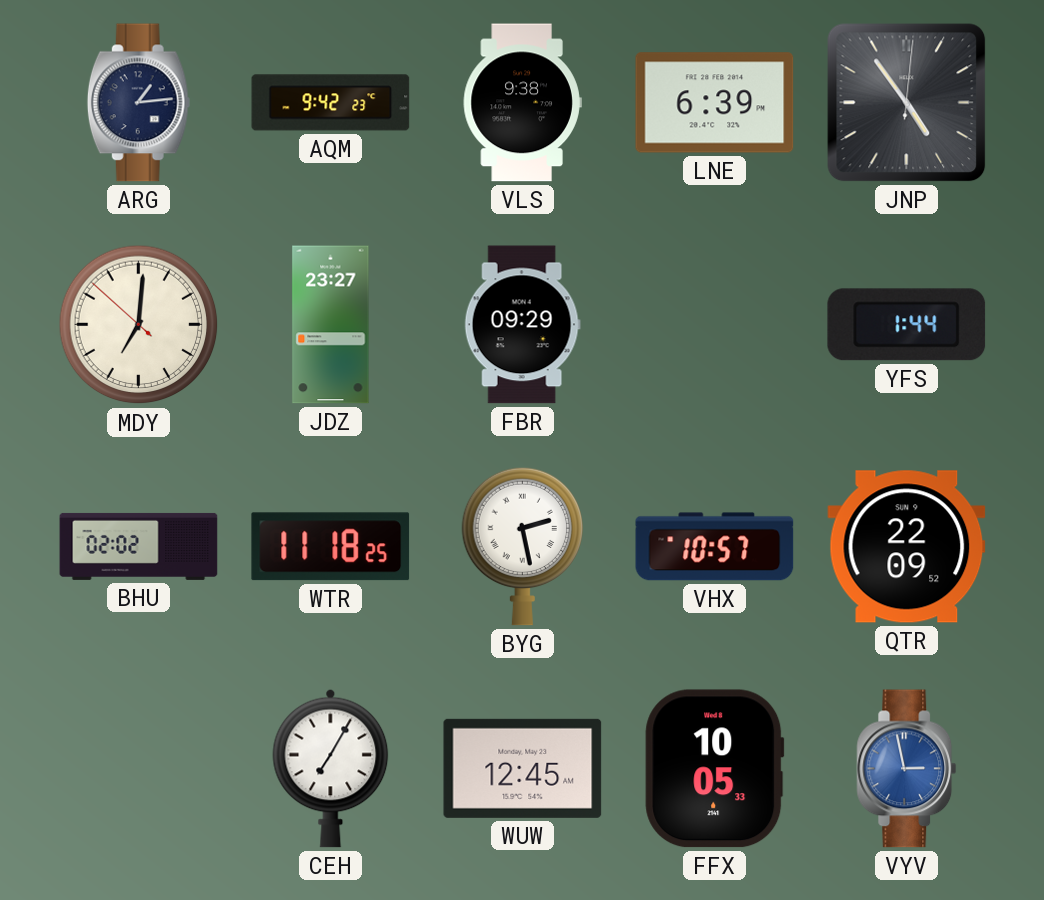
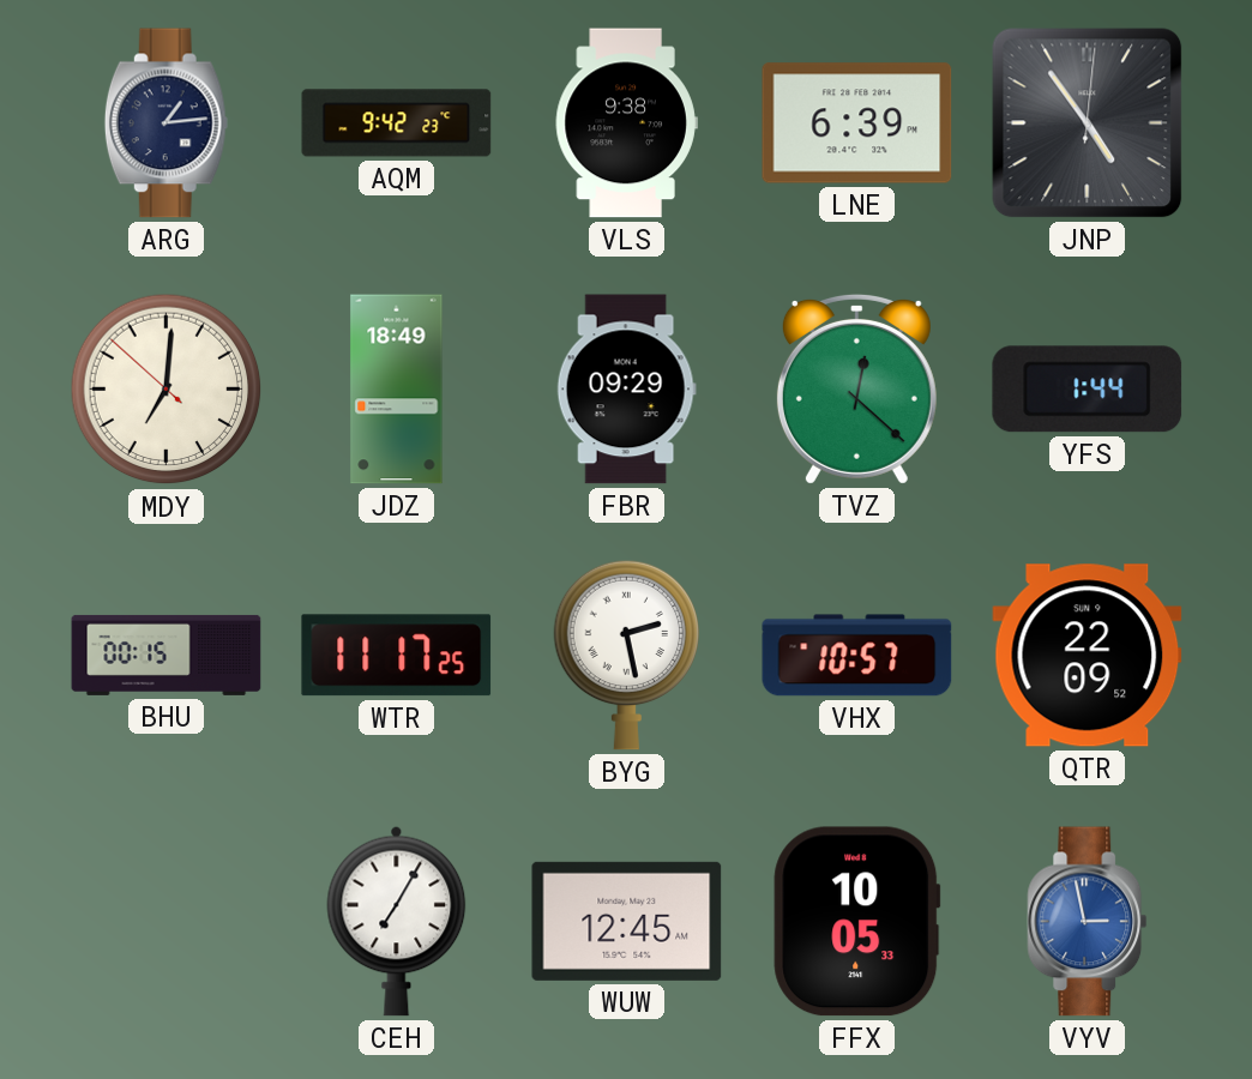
JDZ: 23:27 -> 18:49 (397, 390)
TVZ: none -> 12:22 (856, 388)
BHU: 02:02 -> 00:15 (167, 655)
WTR: 11:18 -> 11:17 (397, 656)
